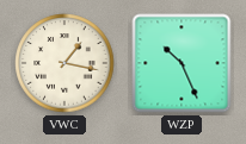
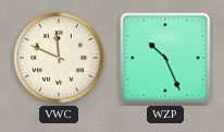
VWC: 1:17 -> 11:49 (59, 58)
